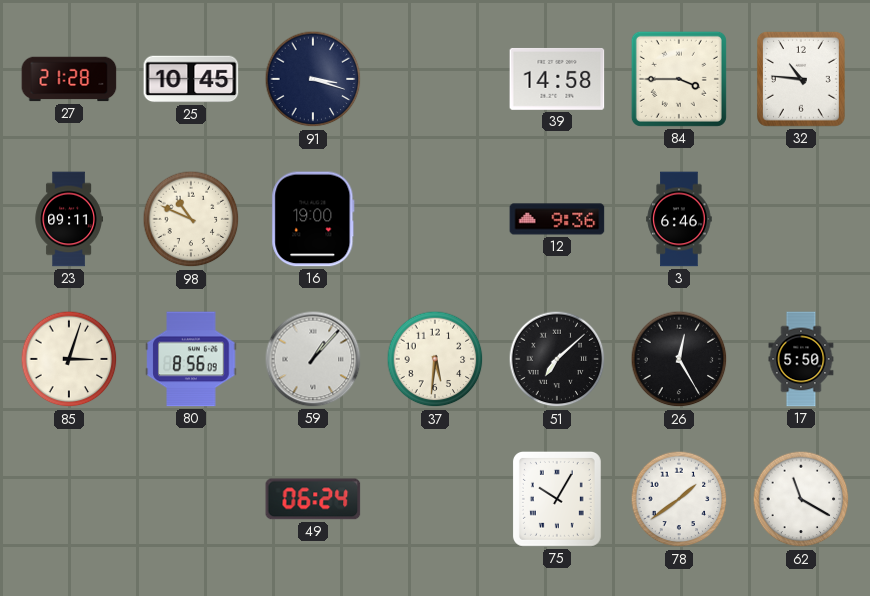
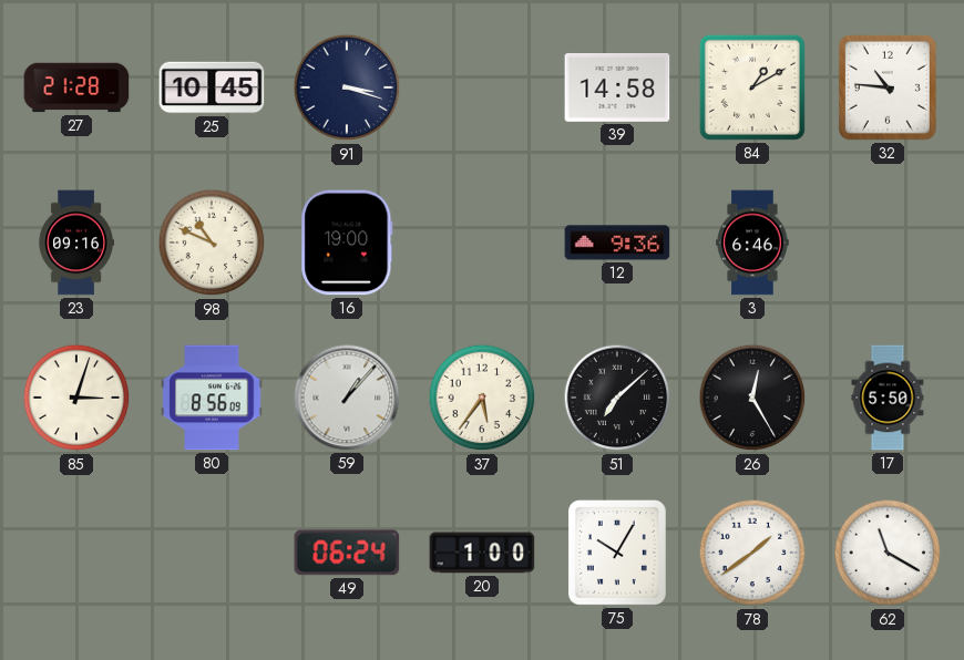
84: 3:45 -> 1:10 (752, 87)
23: 09:11 -> 09:16 (76, 243)
37: 5:31 -> 5:36 (482, 398)
20: none -> 1:00 (482, 553)
